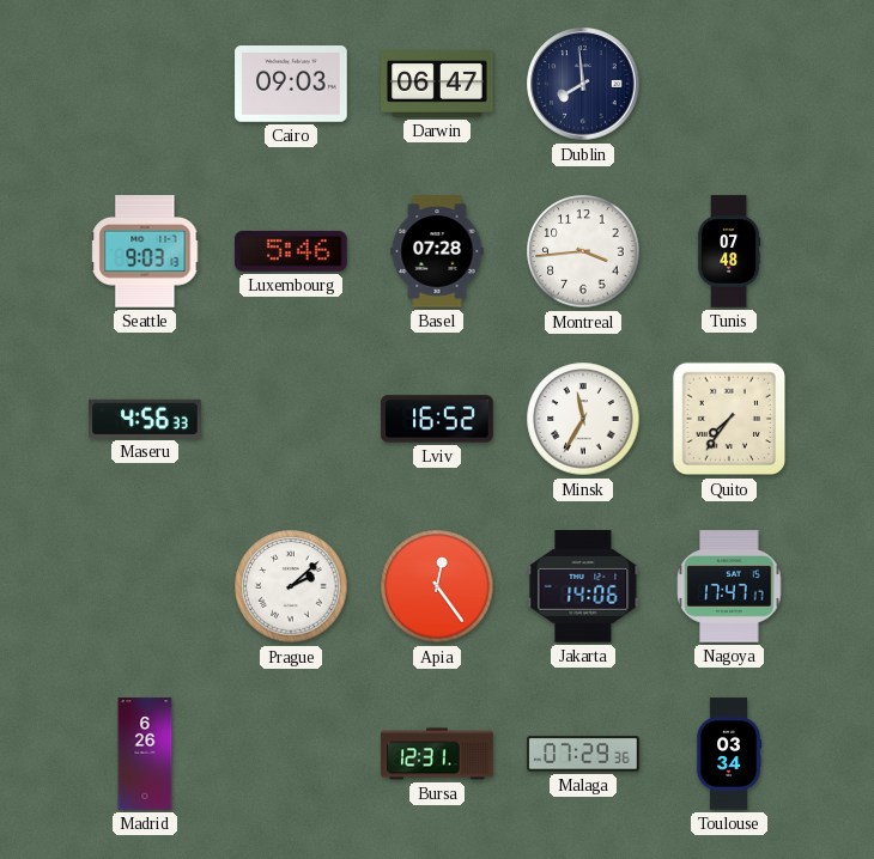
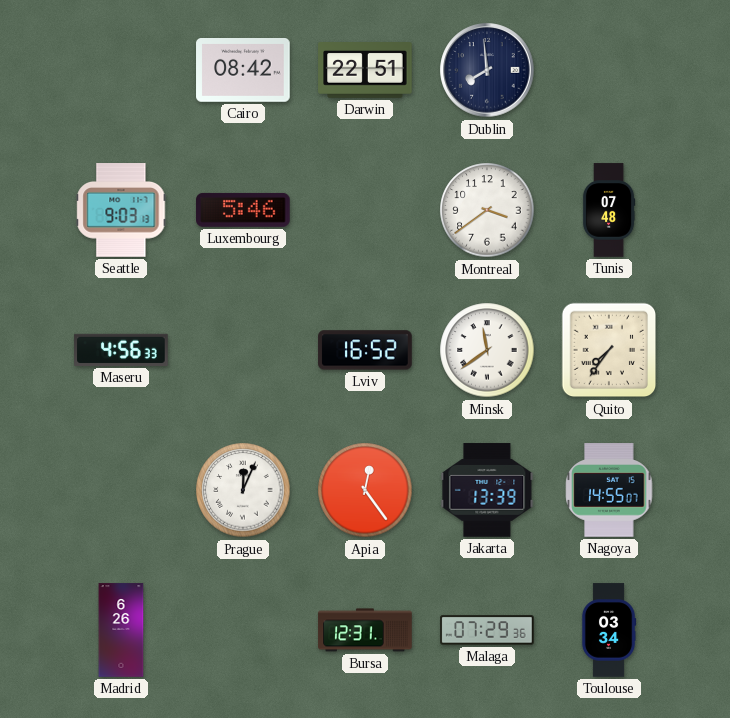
Cairo: 09:03 -> 08:42 (243, 71)
Darwin: 06:47 -> 22:51 (365, 71)
Basel: 07:28 -> none (437, 251)
Montreal: 3:44 -> 3:39 (487, 210)
Minsk: 11:35 -> 11:39 (487, 350)
Prague: 2:08 -> 12:04 (243, 490)
Jakarta: 14:06 -> 13:39 (487, 490)
Nagoya: 17:47 -> 14:55 (609, 490)
